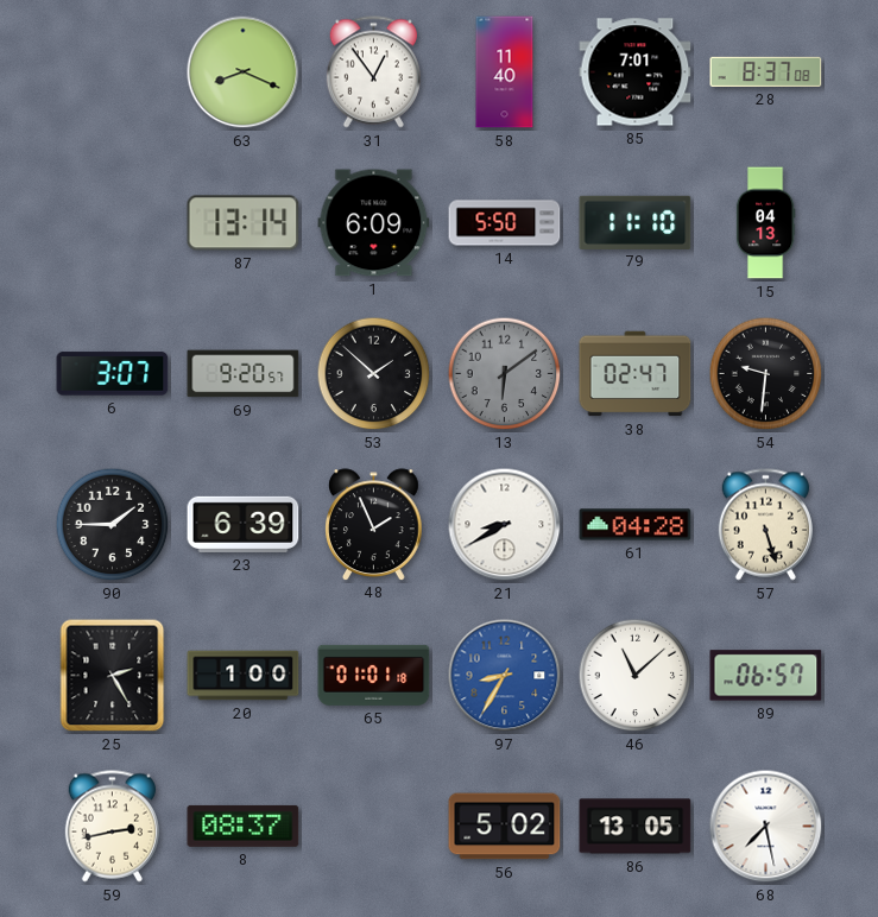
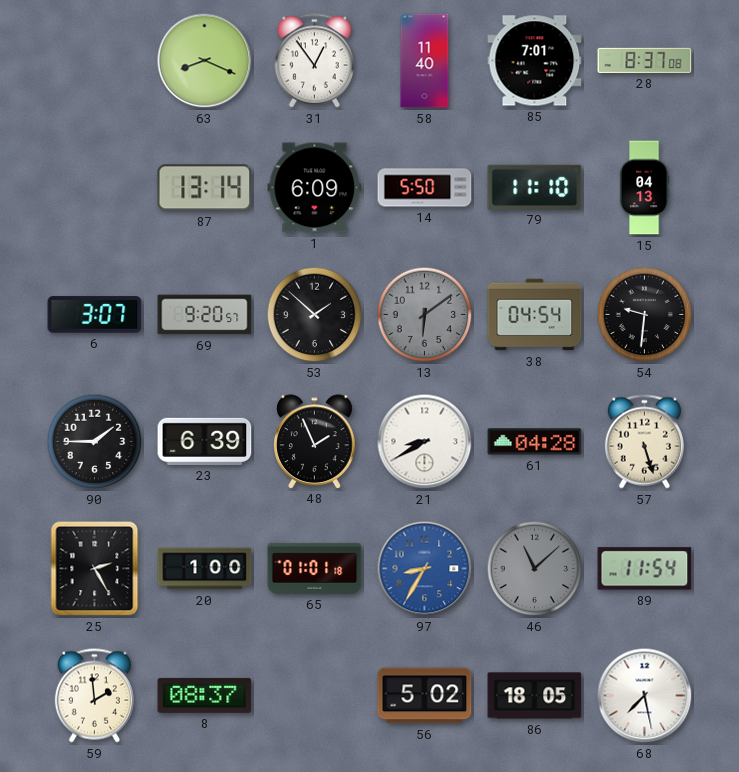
38: 02:47 -> 04:54 (535, 315)
46 dial: white -> grey (535, 569)
89: 06:57 -> 11:54 (645, 569)
59: 2:43 -> 1:59 (94, 696)
86: 13:05 -> 18:05 (535, 696)
